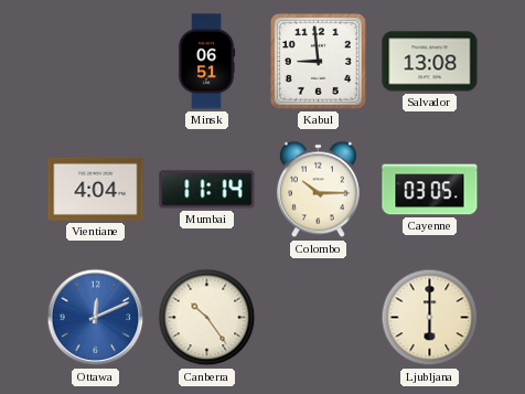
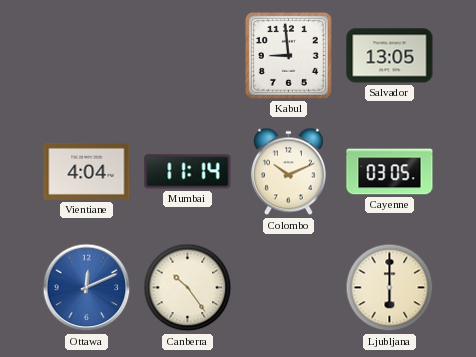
Minsk: 06:51 -> none (206, 62)
Salvador: 13:08 -> 13:05 (390, 56)
Colombo: 10:15 -> 10:11 (288, 172)
